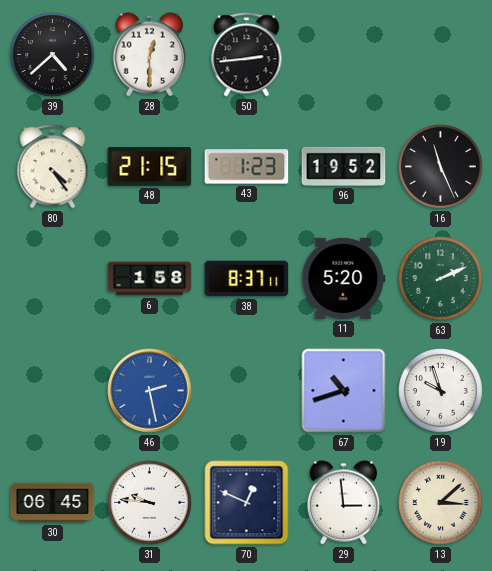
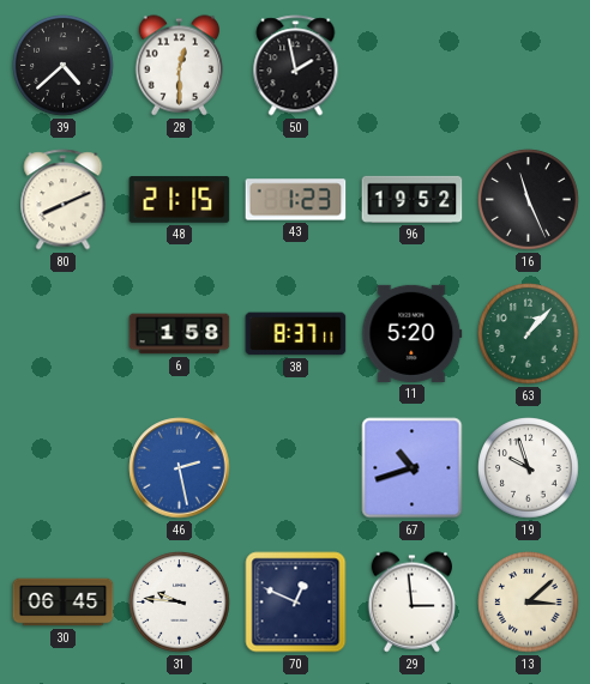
50: 2:44 -> 1:58 (296, 66)
80: 4:24 -> 8:11 (64, 200)
63: 2:11 -> 1:07 (529, 334)
